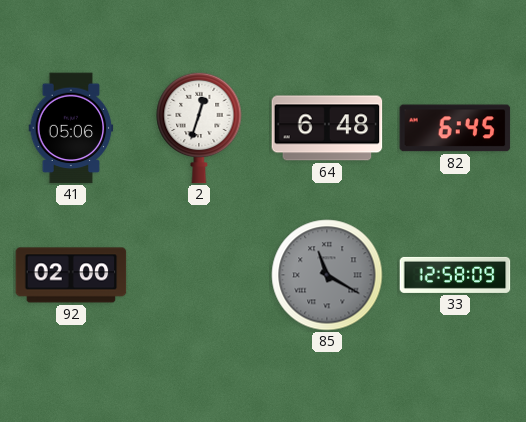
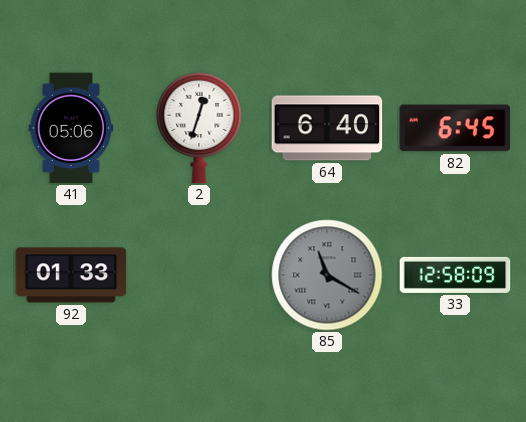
64: 6:48 -> 6:40 (327, 128)
92: 02:00 -> 01:33 (71, 275)
